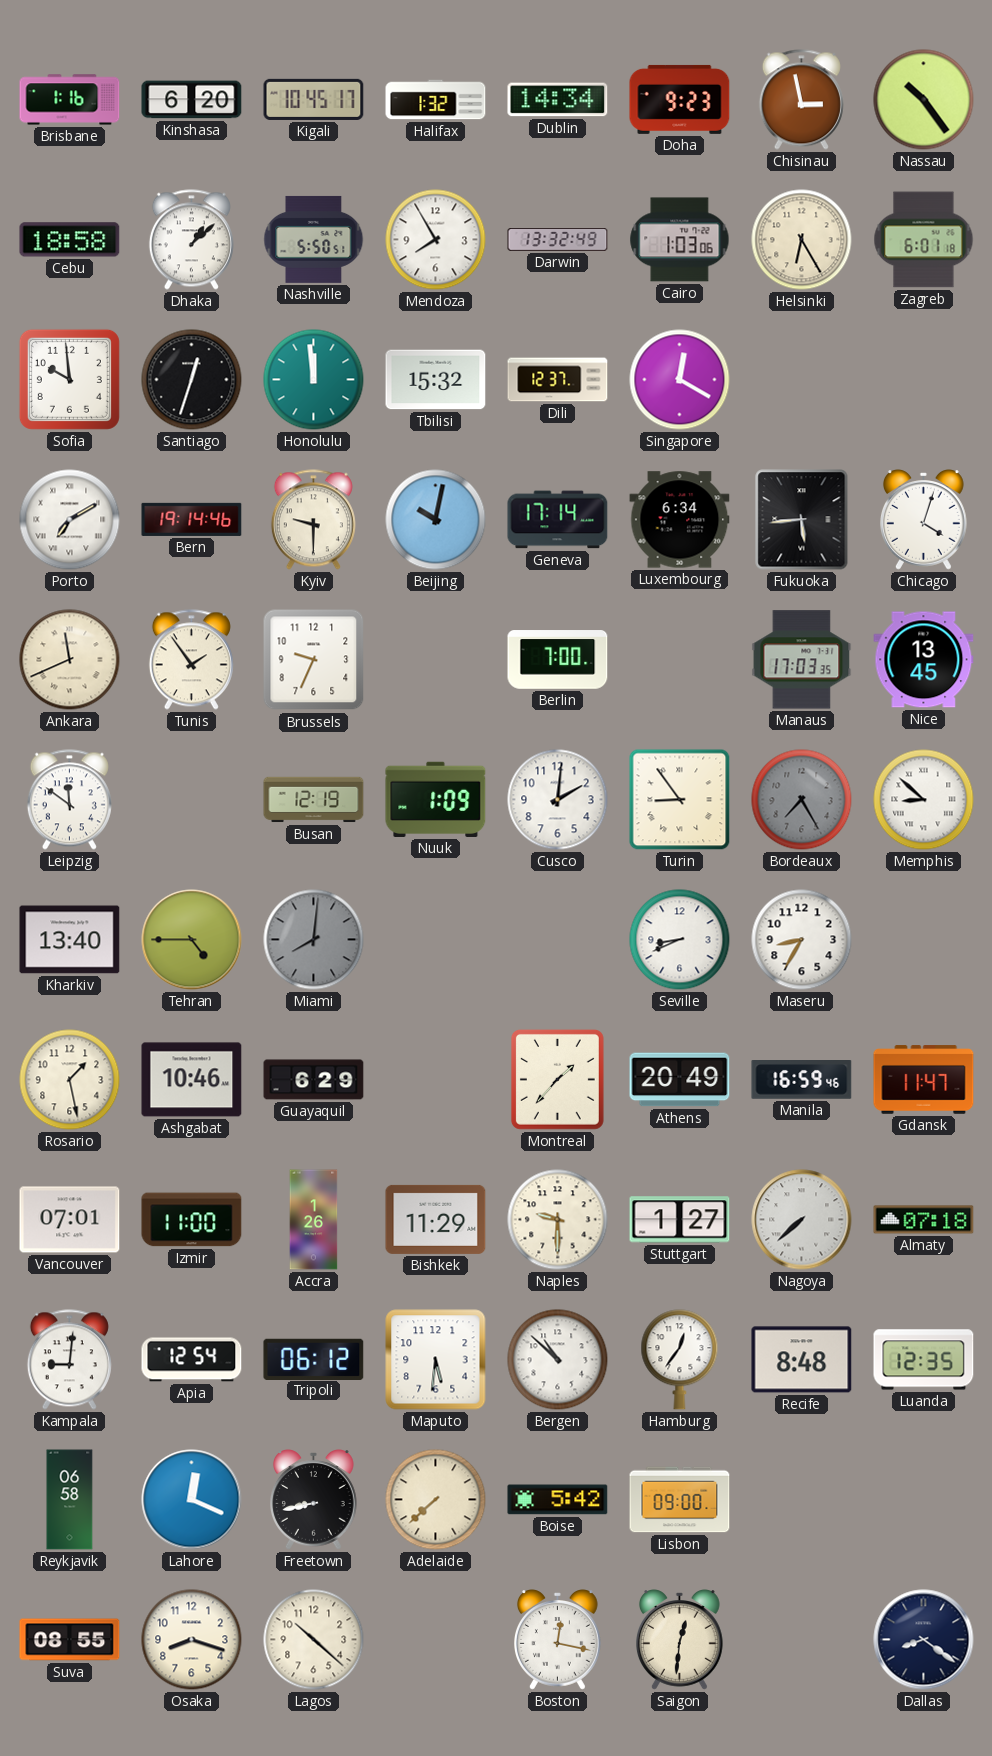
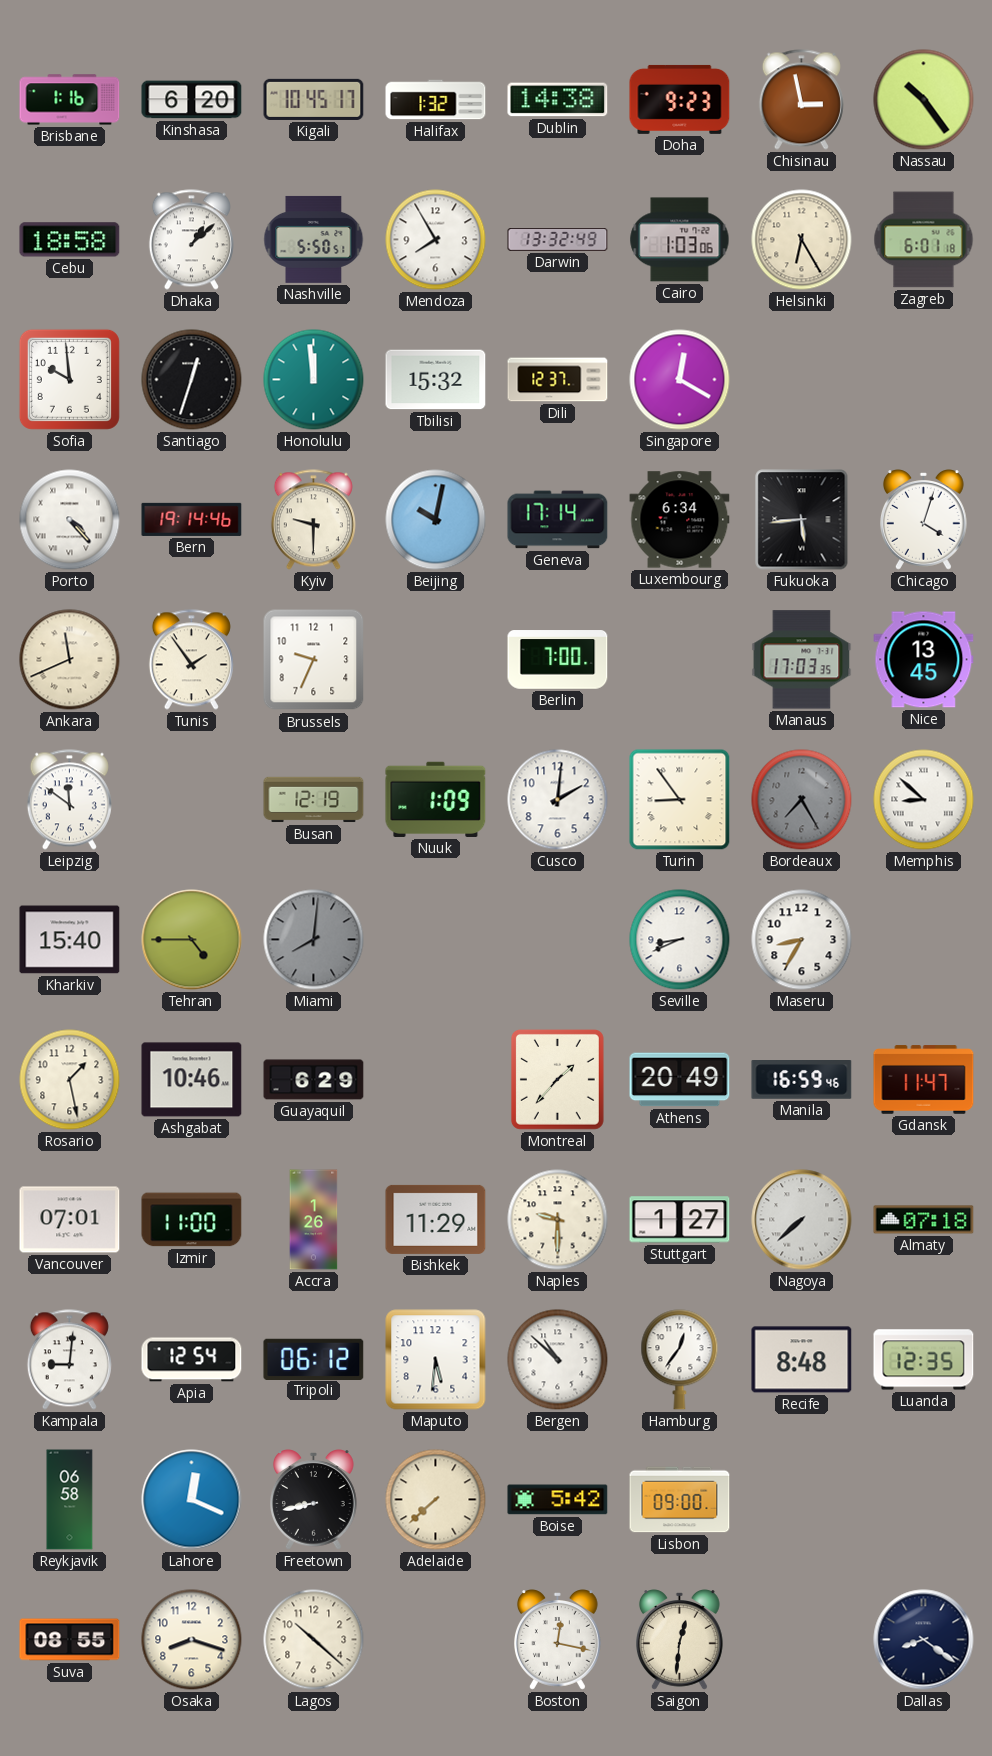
Dublin: 14:34 -> 14:38 (558, 100)
Porto: 7:10 -> 4:23 (70, 520)
Kharkiv: 13:40 -> 15:40 (70, 940)
